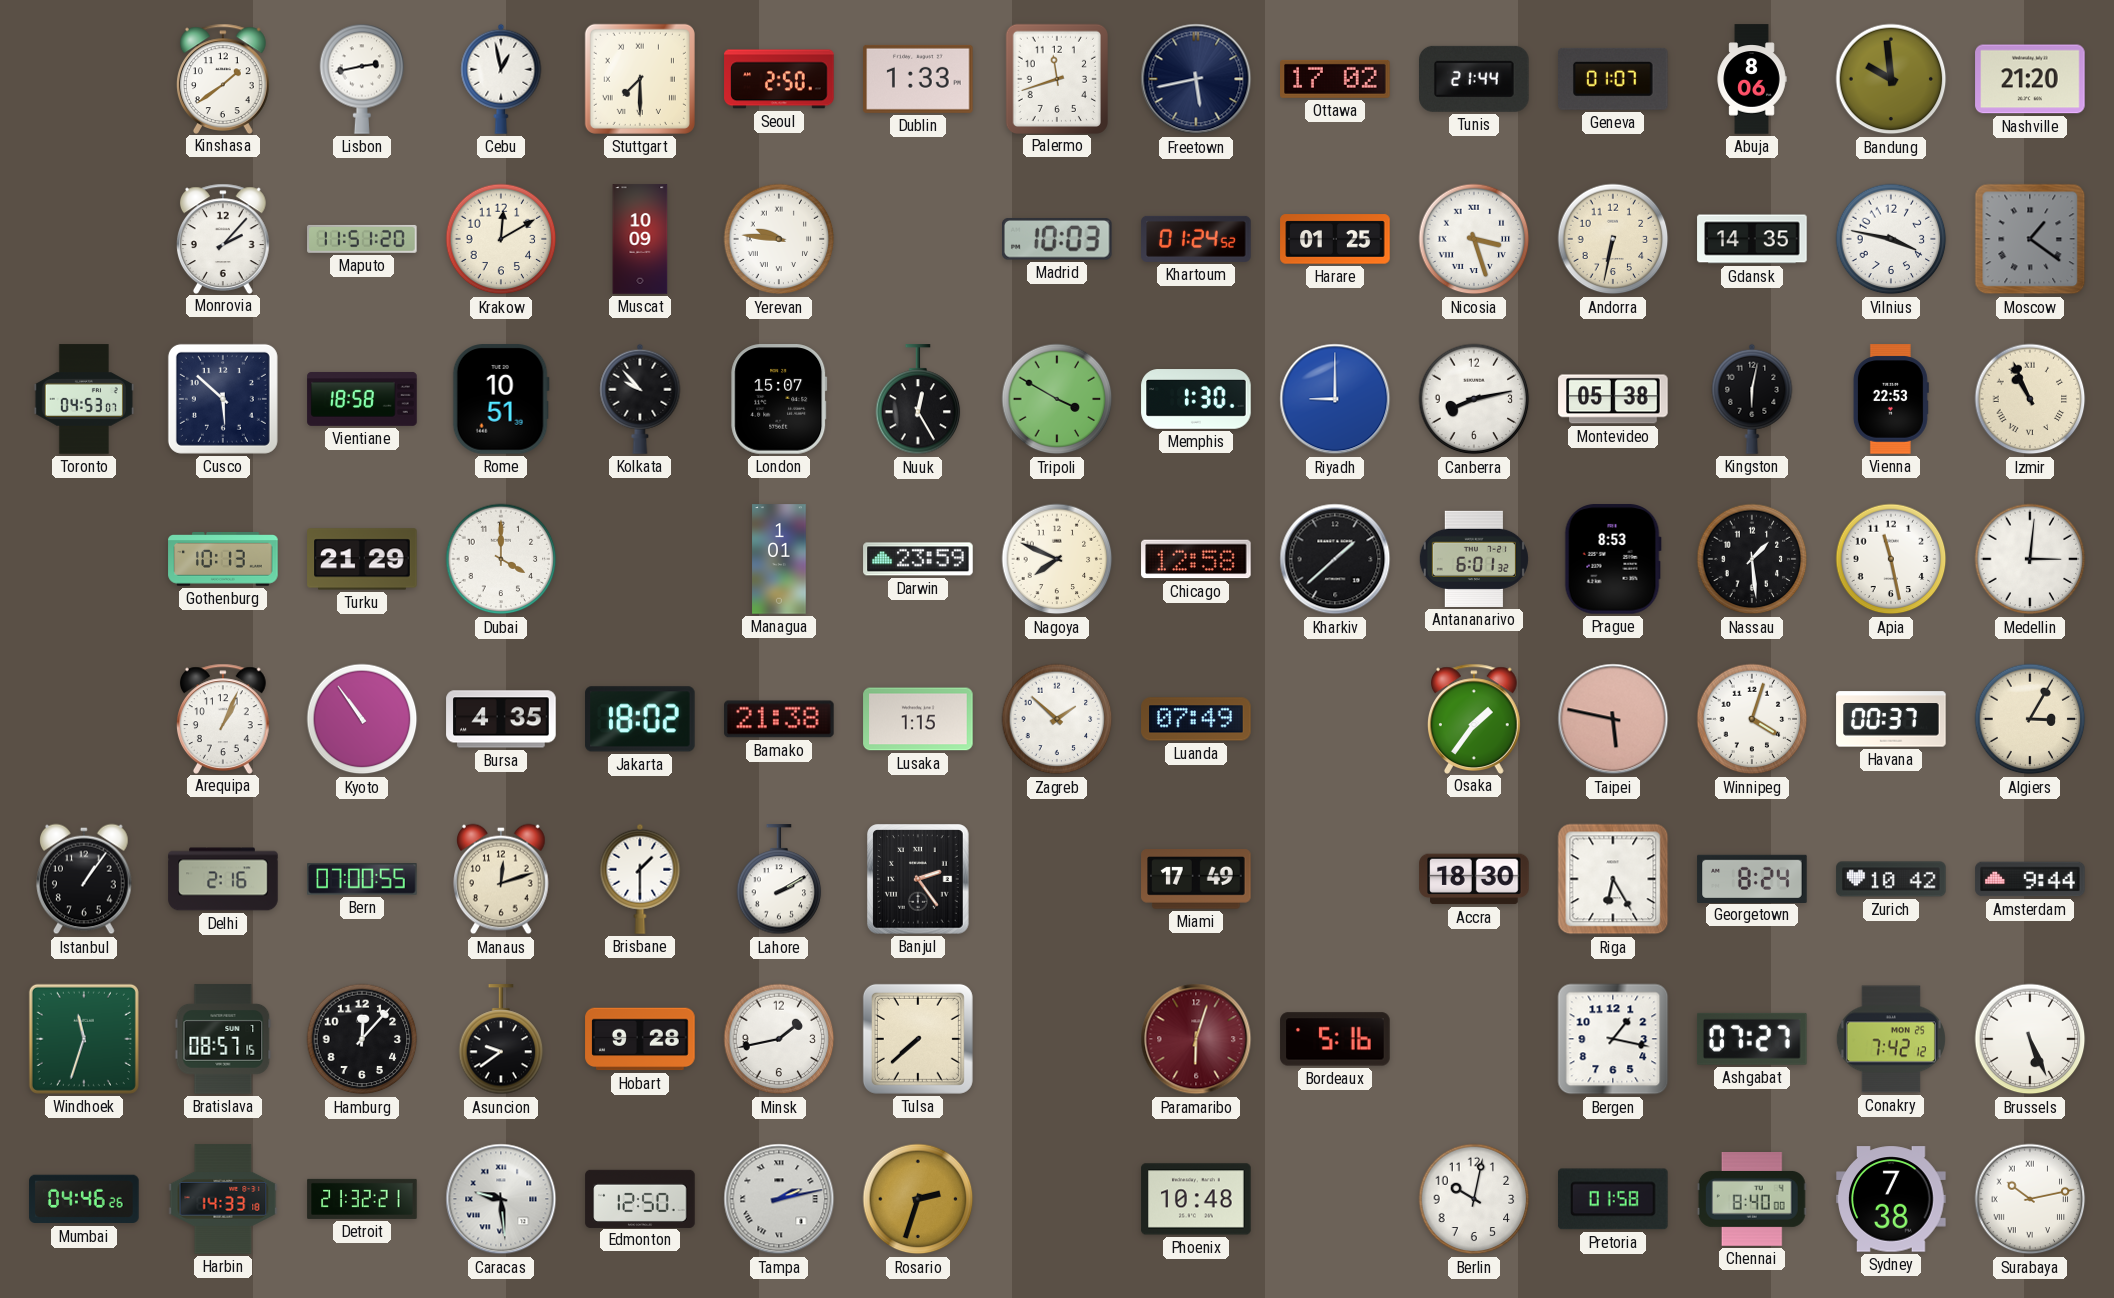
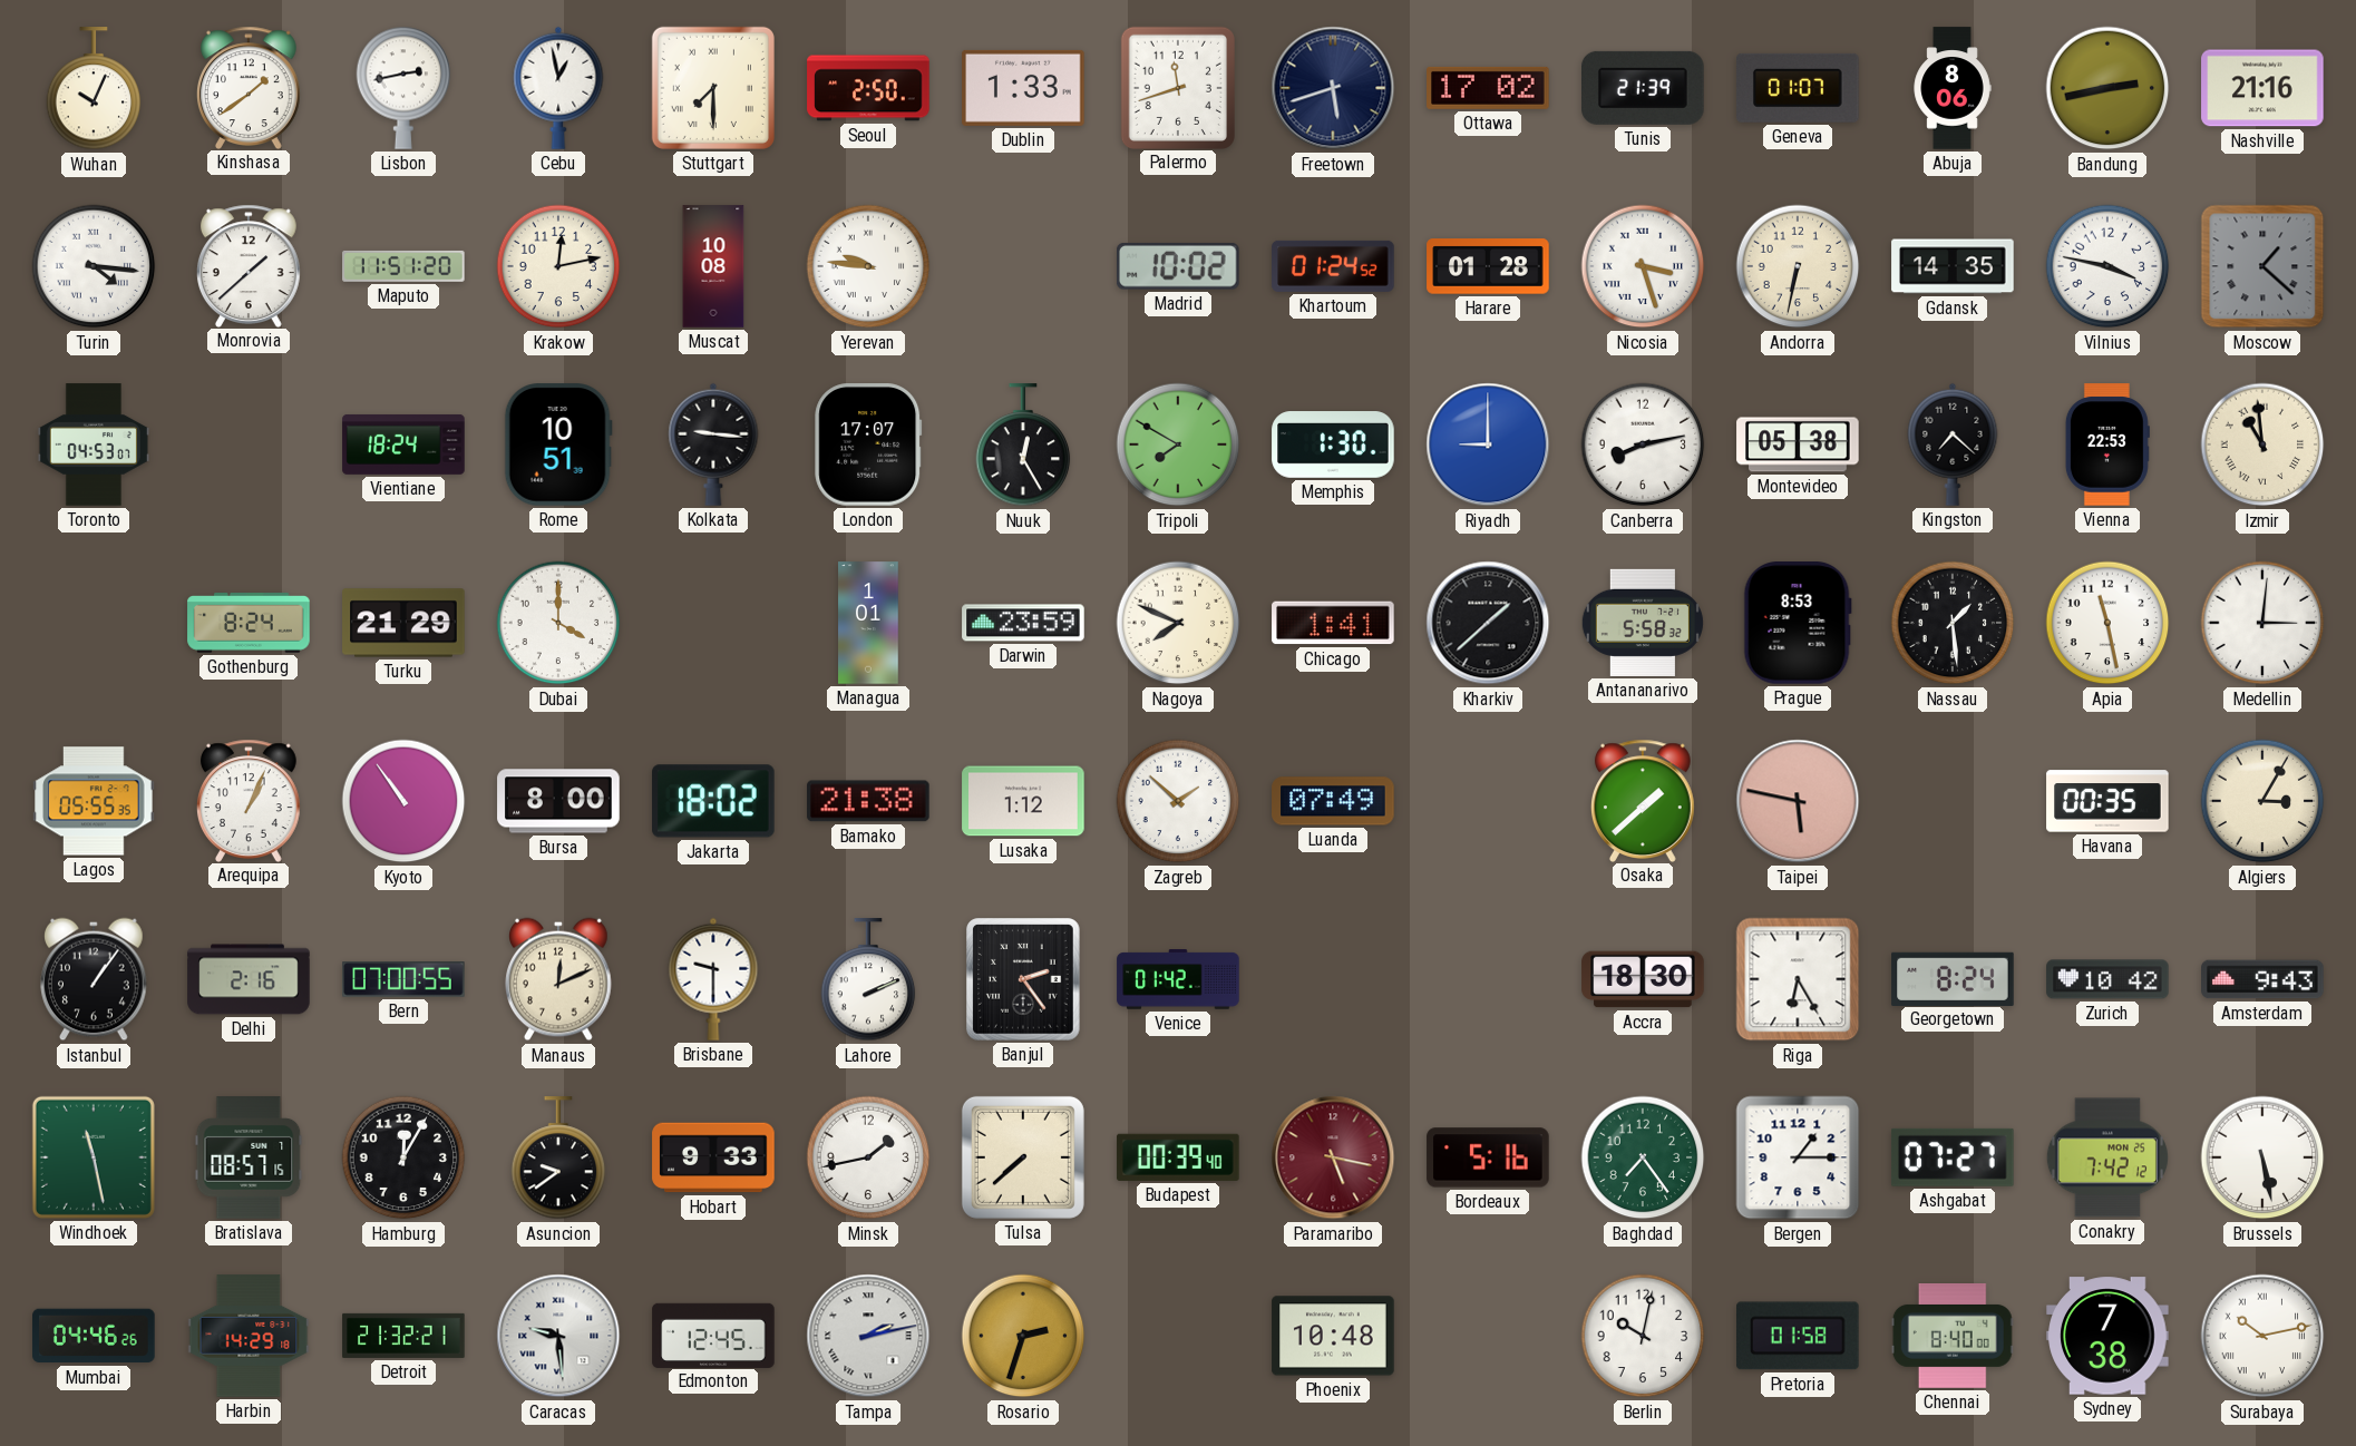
Wuhan: none -> 10:04 (94, 89)
Freetown: 5:43 -> 5:42 (1333, 88)
Tunis: 21:44 -> 21:39 (1644, 88)
Bandung: 9:59 -> 2:43 (2107, 88)
Nashville: 21:20 -> 21:16 (2262, 88)
Turin: none -> 4:16 (94, 266)
Monrovia: 2:07 -> 1:38 (249, 265)
Krakow: 12:10 -> 12:13 (558, 266)
Muscat: 10:09 -> 10:08 (713, 266)
Madrid: 10:03 -> 10:02 (1179, 267)
Harare: 01:25 -> 01:28 (1488, 266)
Moscow: 1:21 -> 1:22 (2262, 266)
Cusco: 5:52 -> none (223, 399)
Vientiane: 18:58 -> 18:24 (403, 444)
Kolkata: 9:53 -> 9:16 (713, 444)
London: 15:07 -> 17:07 (868, 444)
Tripoli: 3:50 -> 7:50 (1178, 444)
Kingston: 6:02 -> 7:22 (1953, 444)
Izmir: 10:56 -> 10:59 (2262, 444)
Gothenburg: 10:13 -> 8:24 (249, 624)
Chicago: 12:58 -> 1:41 (1333, 623)
Antananarivo: 6:01 -> 5:58 (1643, 623)
Lagos: none -> 05:55 (94, 801)
Bursa: 4:35 -> 8:00 (558, 801)
Lusaka: 1:15 -> 1:12 (1023, 801)
Osaka: 1:36 -> 1:38 (1643, 800)
Winnipeg: 4:03 -> none (1752, 719)
Havana: 00:37 -> 00:35 (2107, 801)
Manaus: 12:12 -> 12:11 (559, 979)
Brisbane: 1:30 -> 9:30 (713, 979)
Lahore: 2:10 -> 2:11 (868, 980)
Venice: none -> 01:42 (1178, 979)
Miami: 17:49 -> none (1196, 879)
Amsterdam: 9:44 -> 9:43 (2262, 979)
Windhoek: 11:33 -> 11:28 (94, 1157)
Hamburg: 12:07 -> 12:05 (403, 1157)
Hobart: 9:28 -> 9:33 (713, 1157)
Budapest: none -> 00:39 (1178, 1157)
Paramaribo: 6:03 -> 5:17 (1333, 1157)
Baghdad: none -> 7:24 (1643, 1157)
Bergen: 1:17 -> 1:15 (1798, 1157)
Brussels: 5:26 -> 5:28 (2262, 1157)
Harbin: 14:33 -> 14:29 (249, 1336)
Edmonton: 12:50 -> 12:45 (713, 1335)
